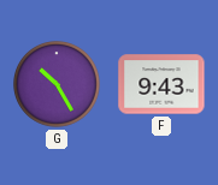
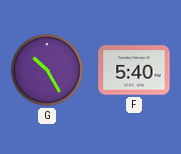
F: 9:43 -> 5:40 (134, 70)
